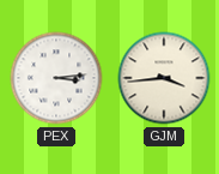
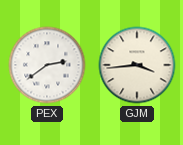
PEX: 3:14 -> 2:39 (47, 65)
